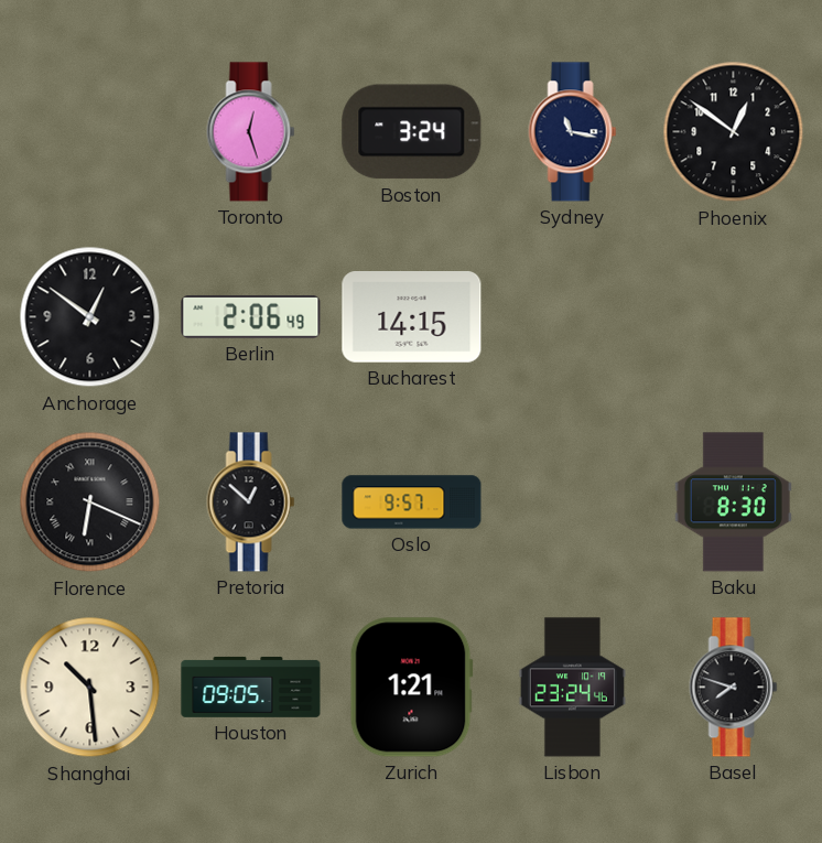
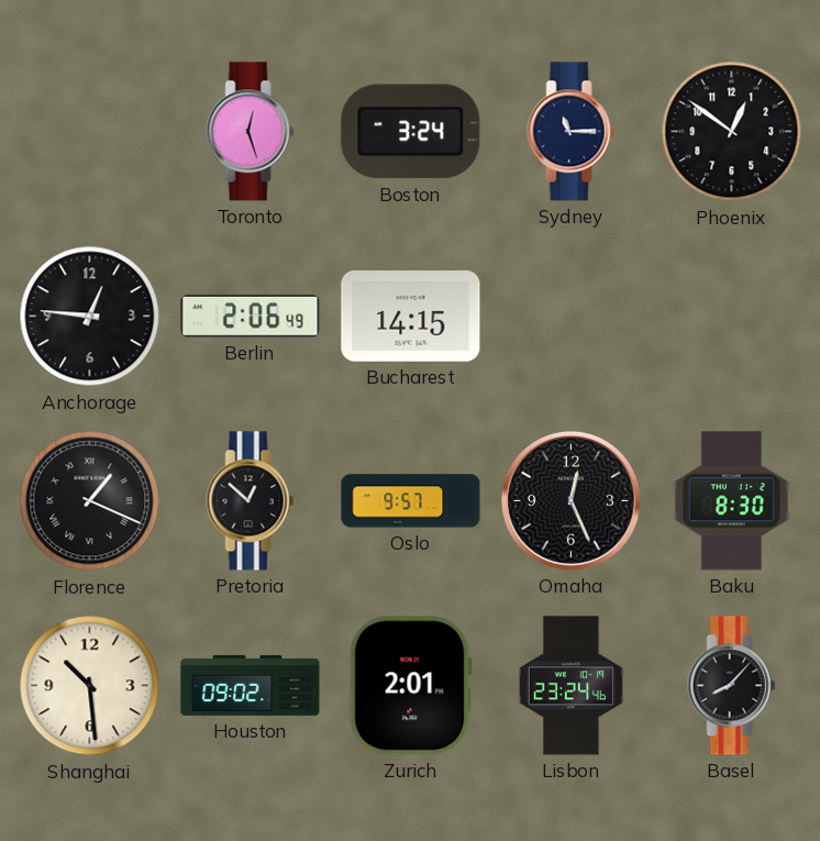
Sydney: 11:17 -> 11:15 (572, 132)
Anchorage: 12:51 -> 12:46 (90, 317)
Florence: 6:19 -> 1:19 (90, 501)
Omaha: none -> 12:26 (570, 500)
Houston: 09:05 -> 09:02 (251, 685)
Zurich: 1:21 -> 2:01 (410, 686)
Basel: 7:48 -> 8:07 (732, 686)
